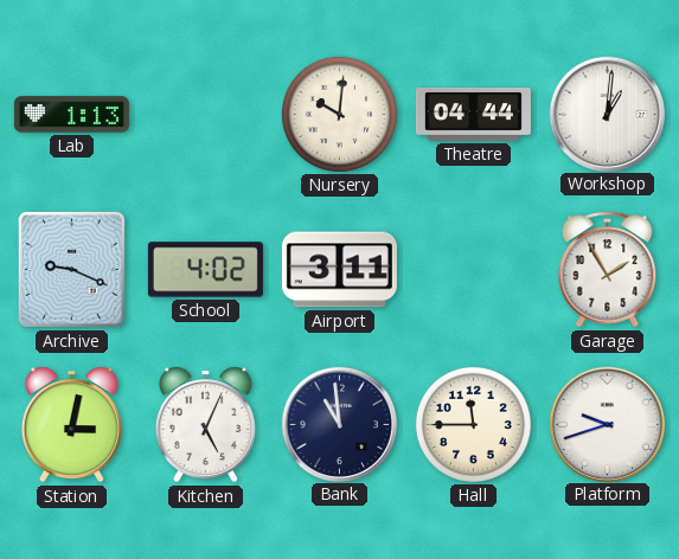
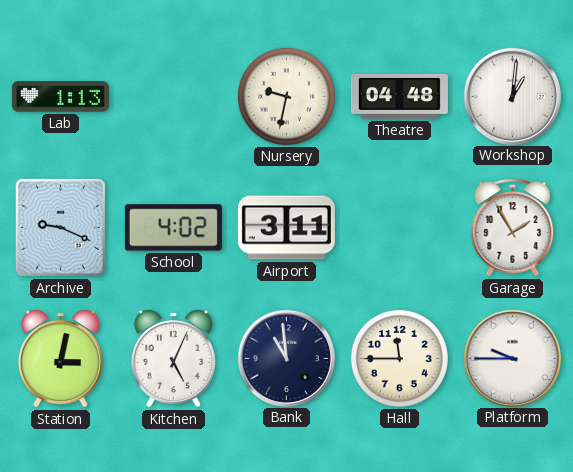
Nursery: 10:01 -> 9:32 (286, 96)
Theatre: 04:44 -> 04:48 (399, 97)
Platform: 9:42 -> 9:45 (512, 358)
